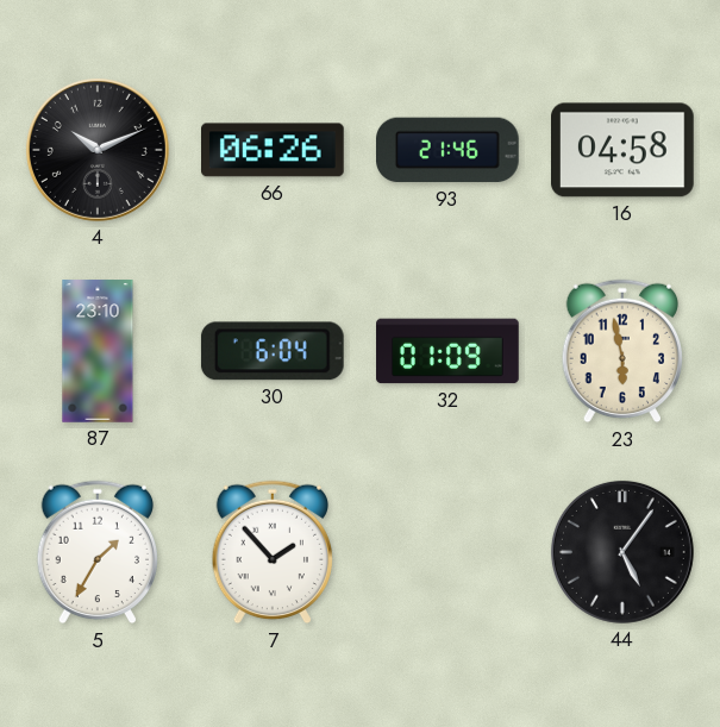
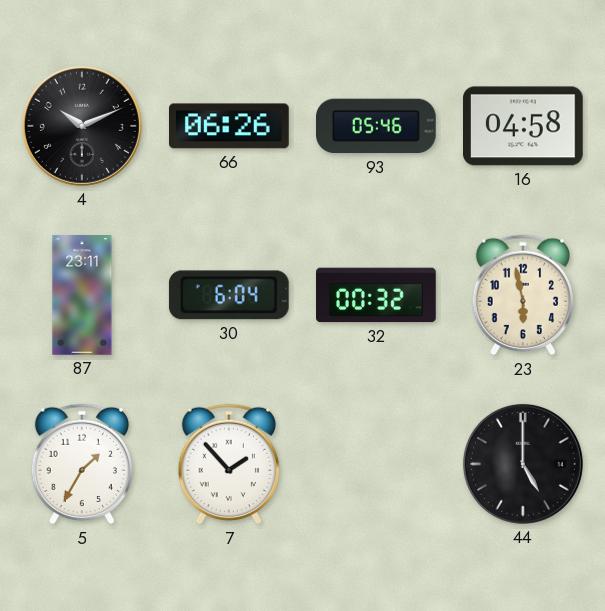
93: 21:46 -> 05:46 (377, 126)
87: 23:10 -> 23:11 (82, 295)
32: 01:09 -> 00:32 (376, 295)
44: 5:06 -> 5:00 (523, 464)
